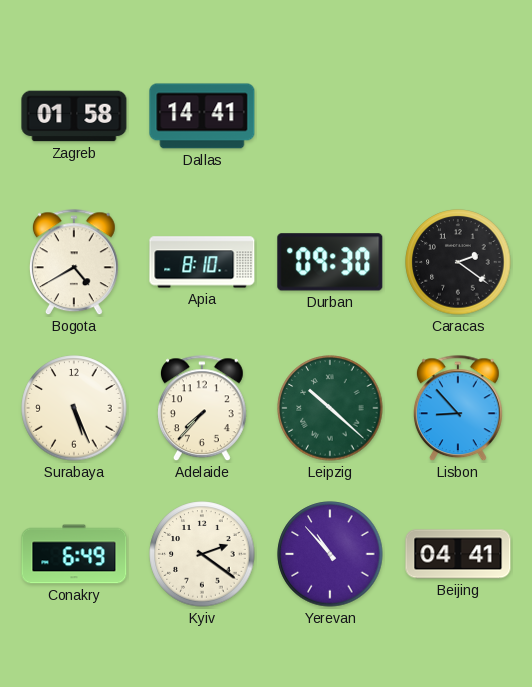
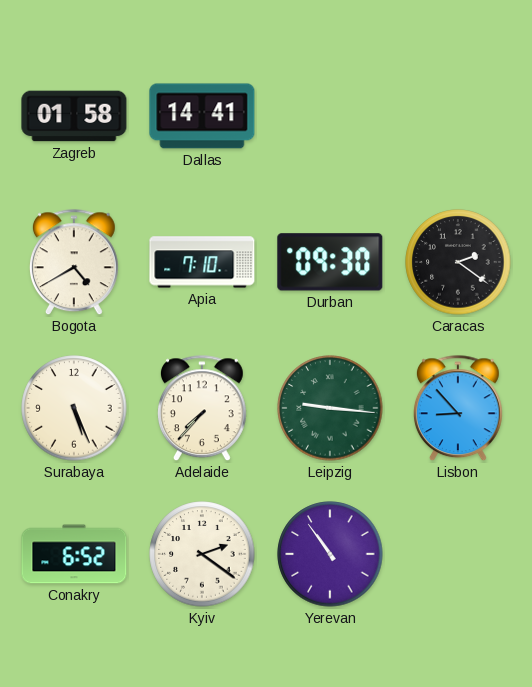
Apia: 8:10 -> 7:10 (202, 262)
Leipzig: 10:22 -> 9:16 (330, 408)
Conakry: 6:49 -> 6:52 (74, 554)
Yerevan: 10:53 -> 10:54 (330, 554)
Beijing: 04:41 -> none (458, 554)
